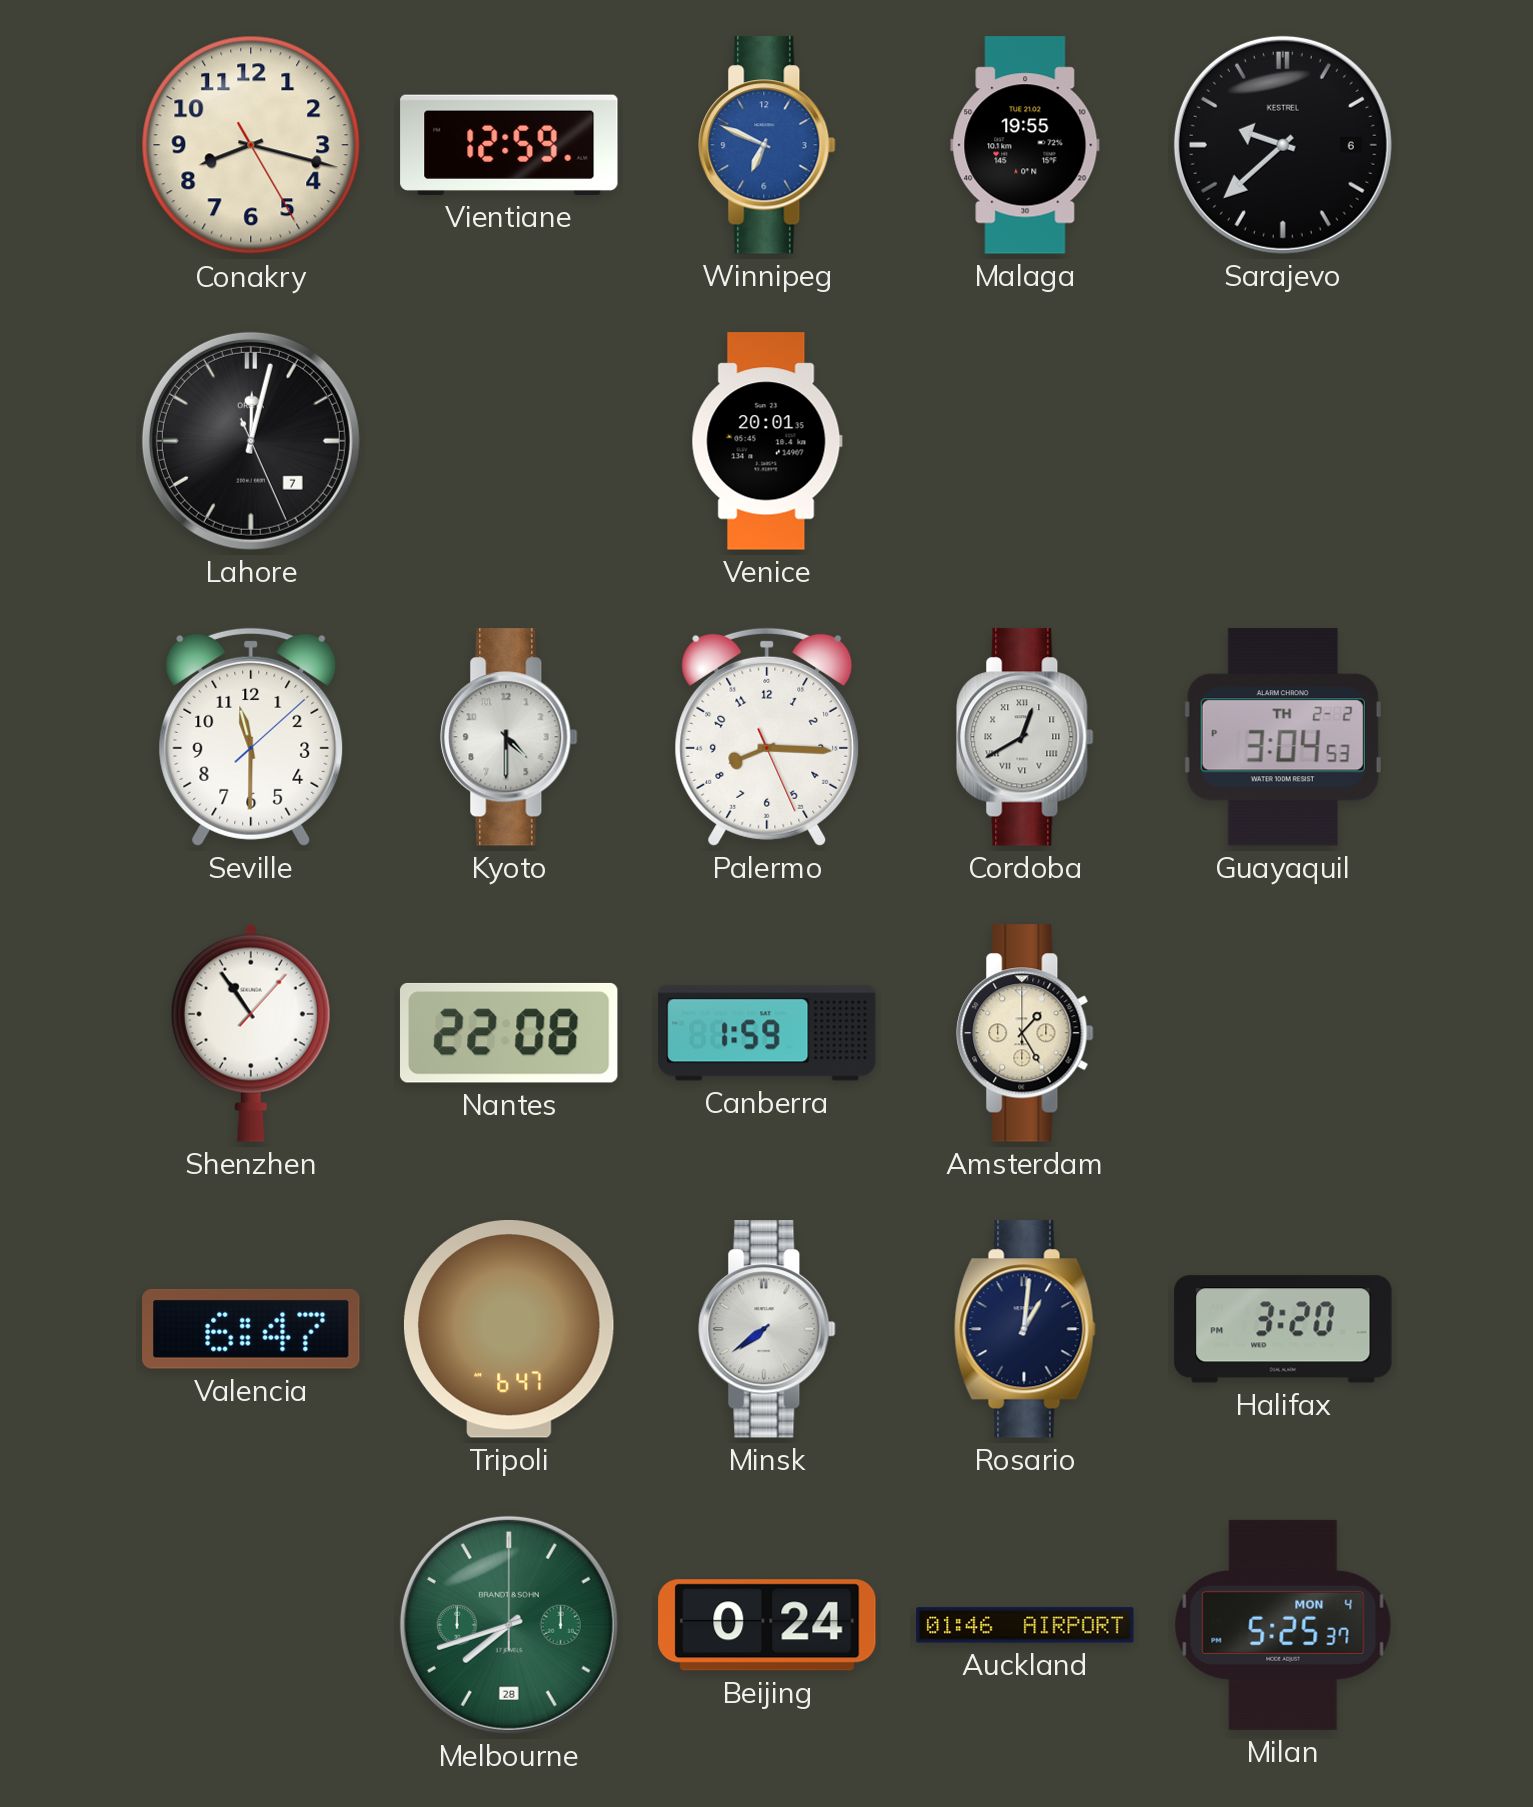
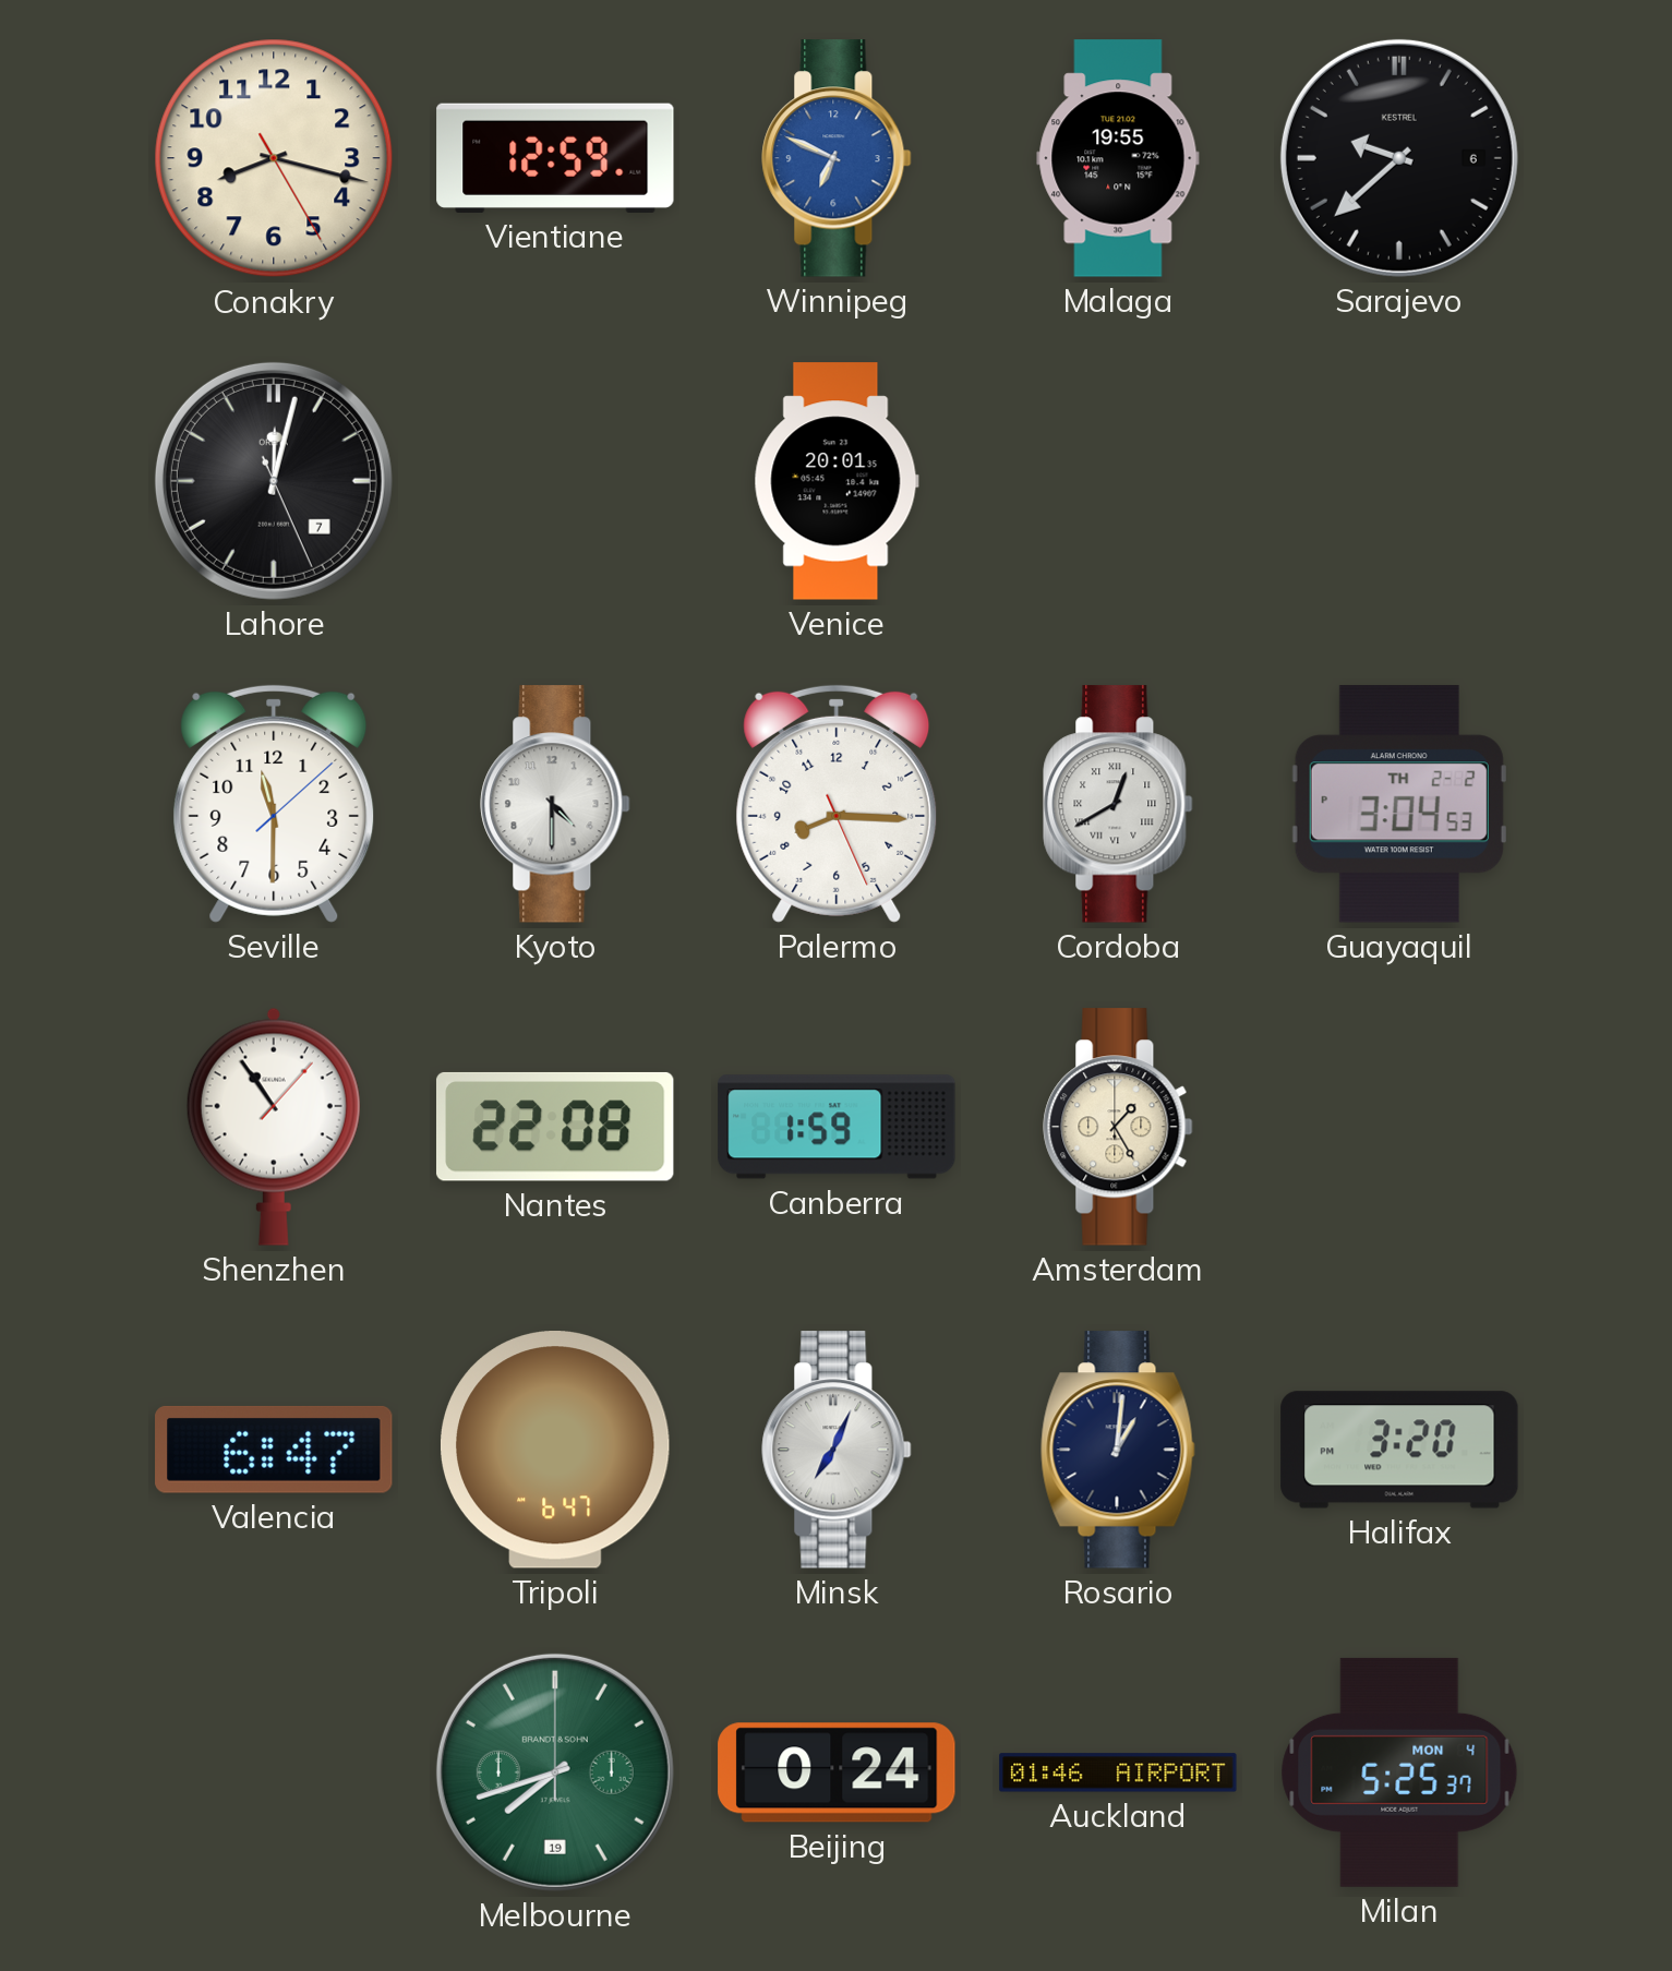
Minsk: 7:39 -> 7:04 (837, 1450)
Melbourne date: 28 -> 19 (555, 1772)
